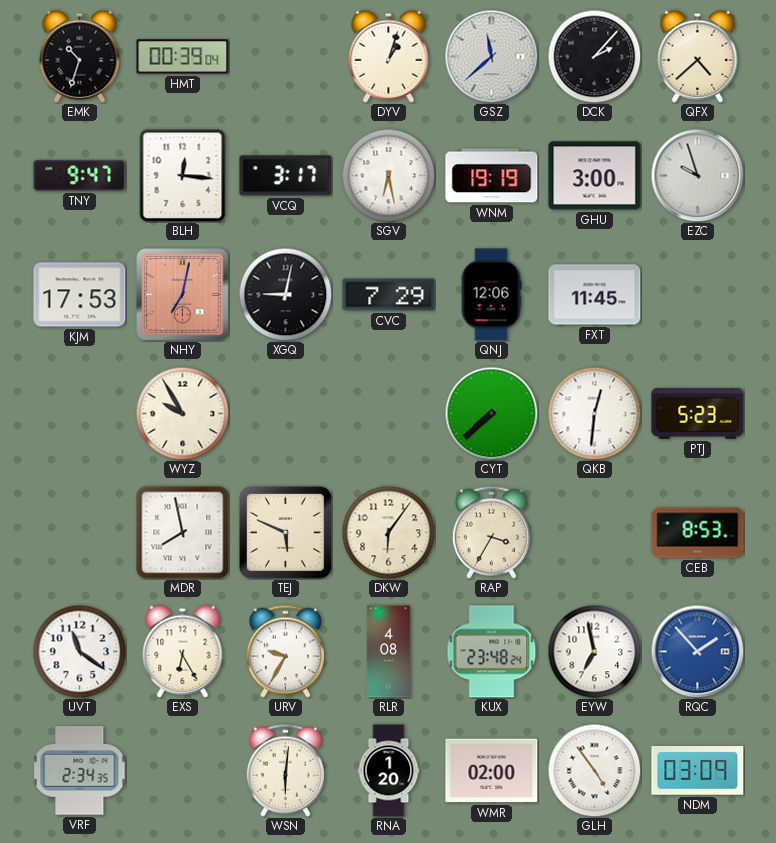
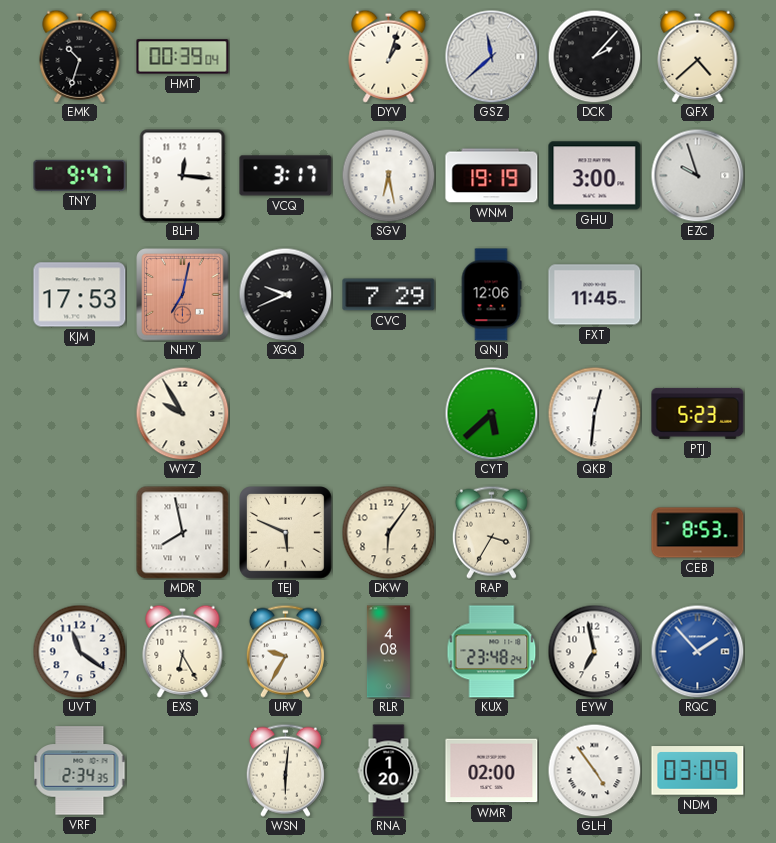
XGQ: 9:02 -> 9:41 (285, 294)
CYT: 7:38 -> 5:38 (491, 413)
